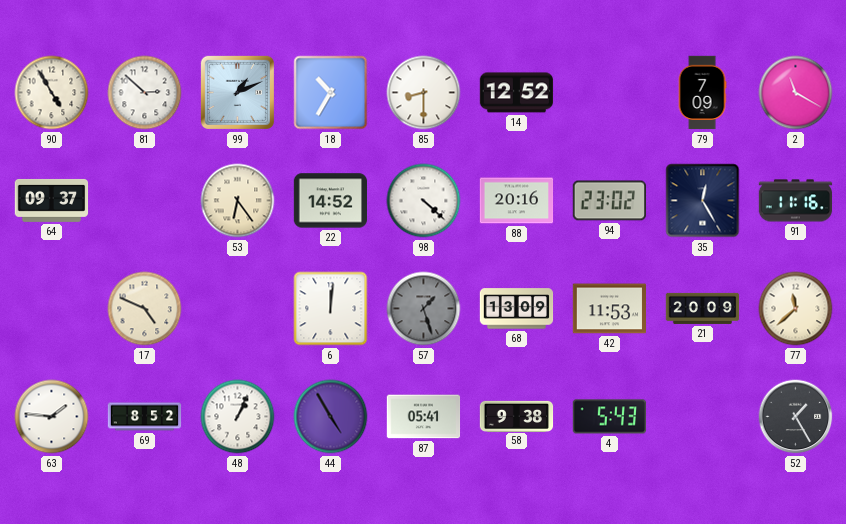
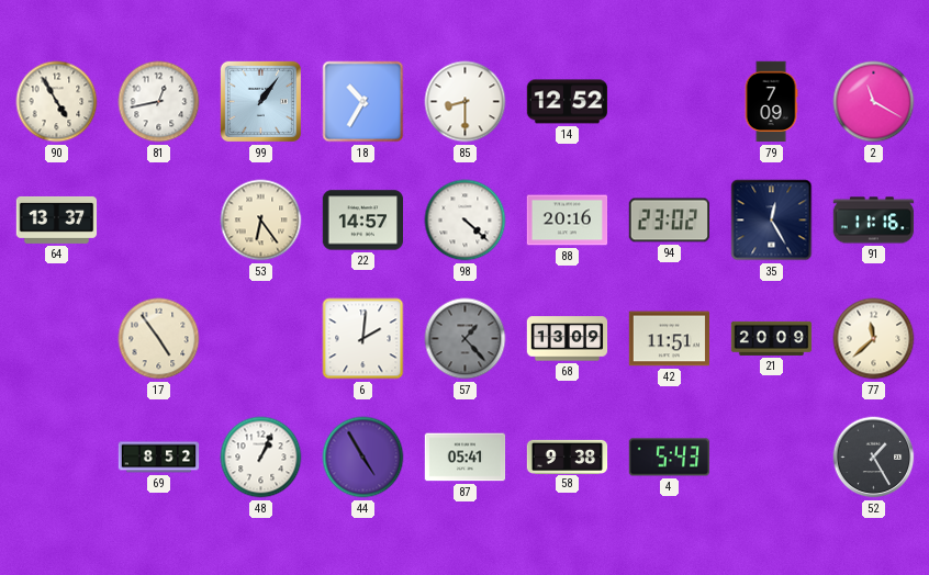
81: 2:52 -> 12:43 (159, 102)
99: 1:11 -> 1:06 (260, 101)
64: 09:37 -> 13:37 (57, 219)
22: 14:52 -> 14:57 (363, 221)
17: 4:49 -> 4:54 (159, 339)
6: 12:01 -> 2:01 (363, 339)
57: 1:27 -> 1:23 (466, 339)
42: 11:53 -> 11:51 (670, 339)
63: 1:46 -> none (52, 417)
